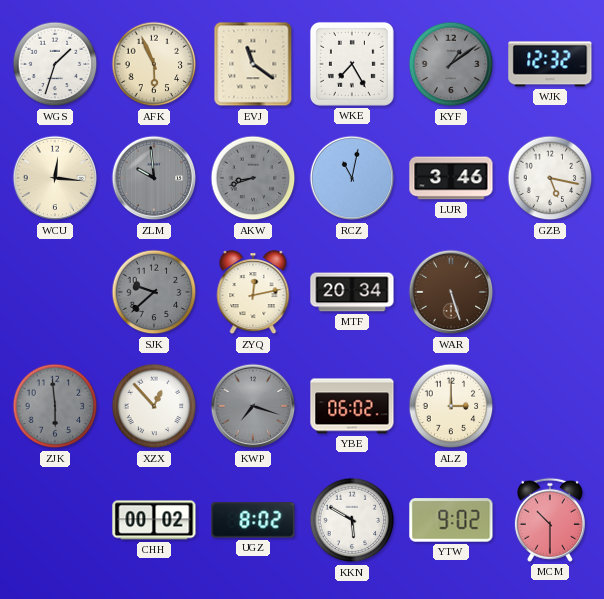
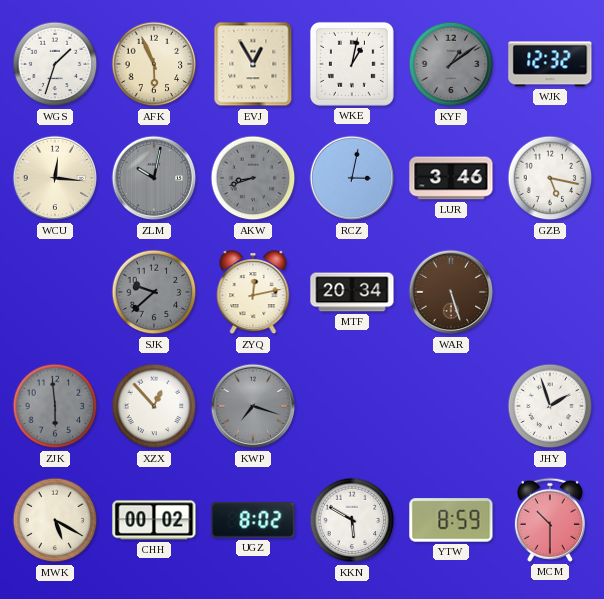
EVJ: 11:21 -> 12:55 (253, 64)
WKE: 7:25 -> 1:02 (352, 64)
ZLM: 9:59 -> 10:02 (154, 178)
RCZ: 11:02 -> 3:02 (352, 178)
YBE: 06:02 -> none (352, 406)
ALZ: 3:00 -> none (451, 406)
JHY: none -> 1:57 (550, 406)
MWK: none -> 5:20 (55, 520)
YTW: 9:02 -> 8:59 (451, 520)
